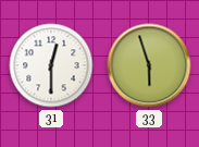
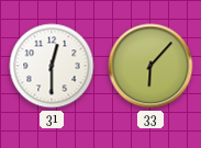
33: 5:57 -> 6:07 (150, 66)
